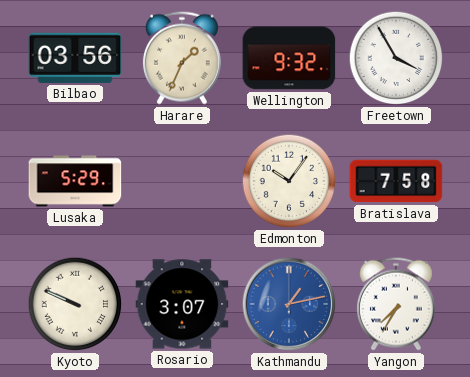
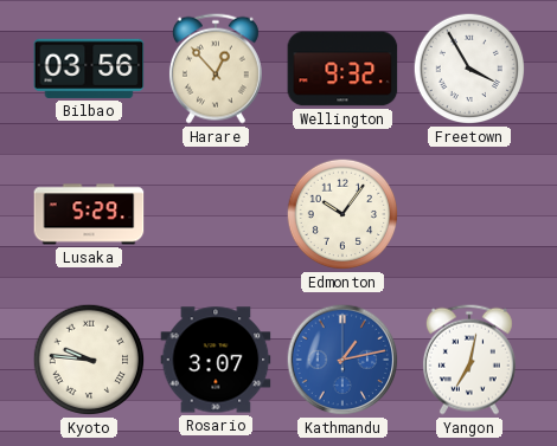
Harare: 1:34 -> 12:53 (216, 69)
Bratislava: 7:58 -> none (396, 181)
Kyoto: 9:49 -> 9:46 (89, 360)
Yangon: 7:35 -> 7:02 (469, 360)
